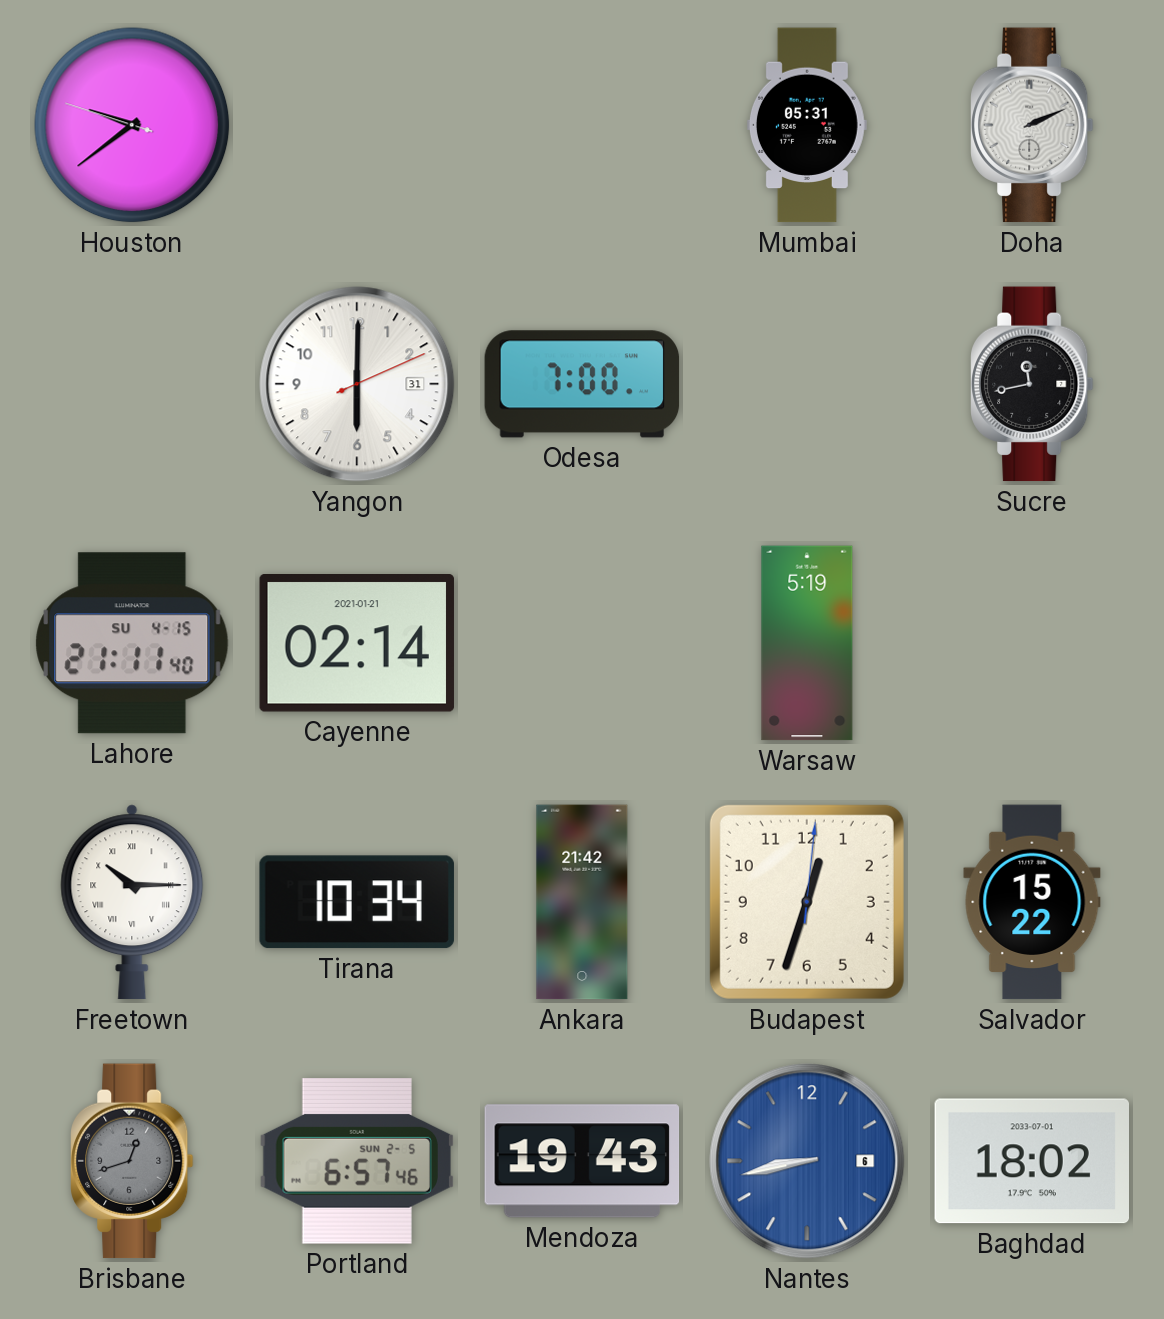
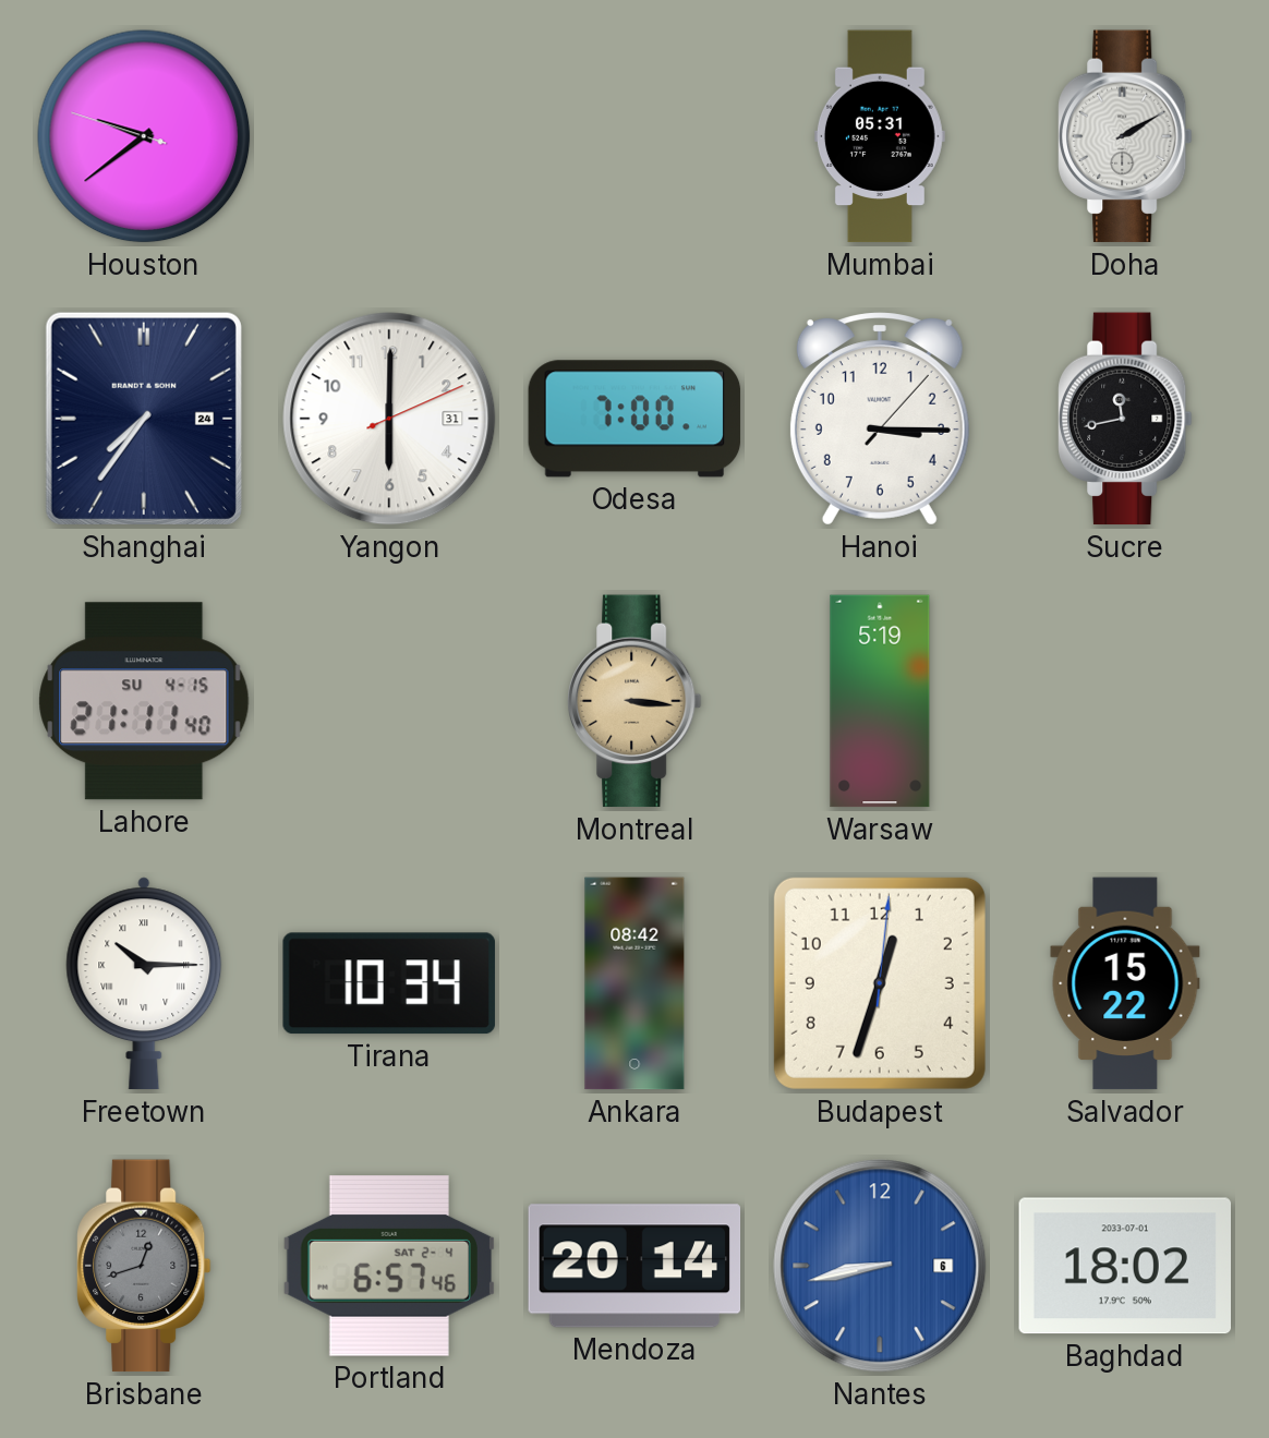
Doha: 2:11 -> 2:10 (1126, 136)
Shanghai: none -> 7:36 (144, 419)
Hanoi: none -> 3:15 (880, 419)
Cayenne: 02:14 -> none (357, 644)
Montreal: none -> 3:16 (636, 701)
Ankara: 21:42 -> 08:42 (634, 983)
Portland date: SUN 2-5 -> SAT 2-4 (388, 1266)
Mendoza: 19:43 -> 20:14 (634, 1266)
